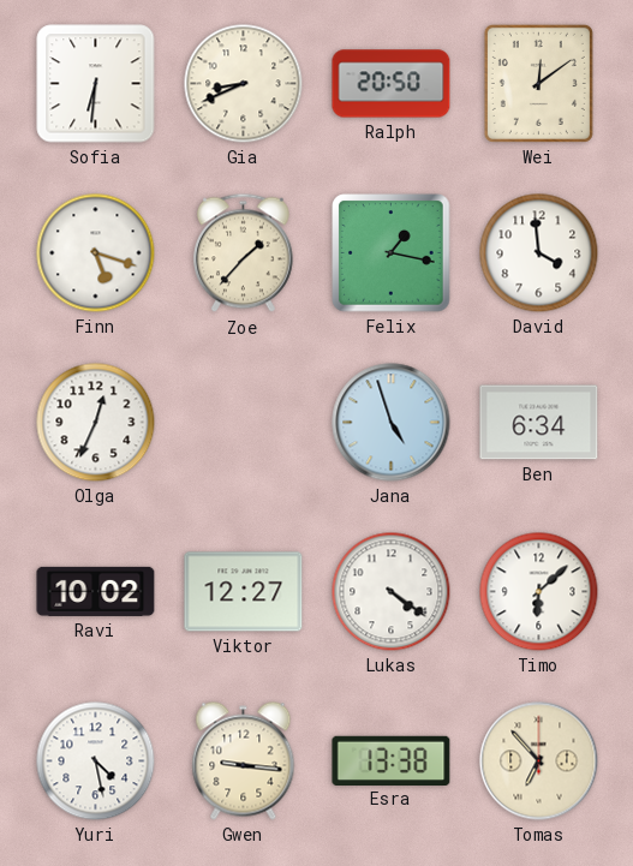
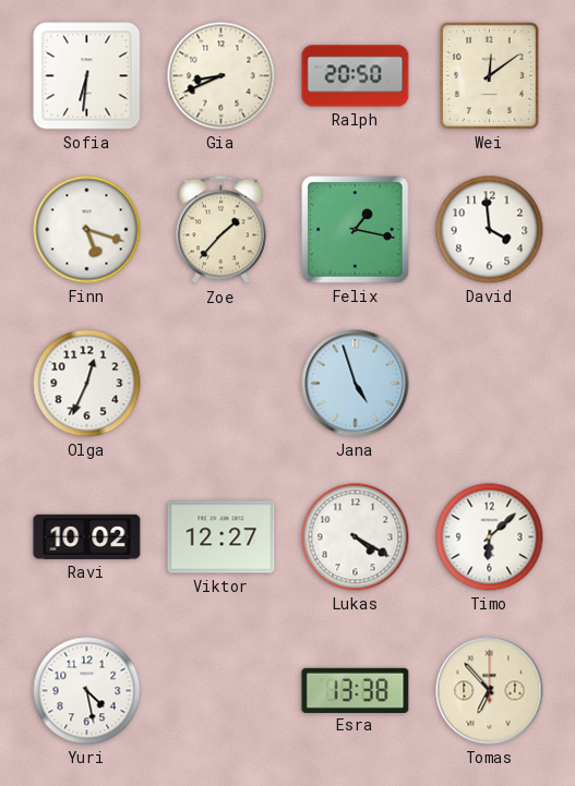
Ben: 6:34 -> none (539, 423)
Lukas: 4:21 -> 4:20 (356, 537)
Gwen: 9:16 -> none (244, 762)
